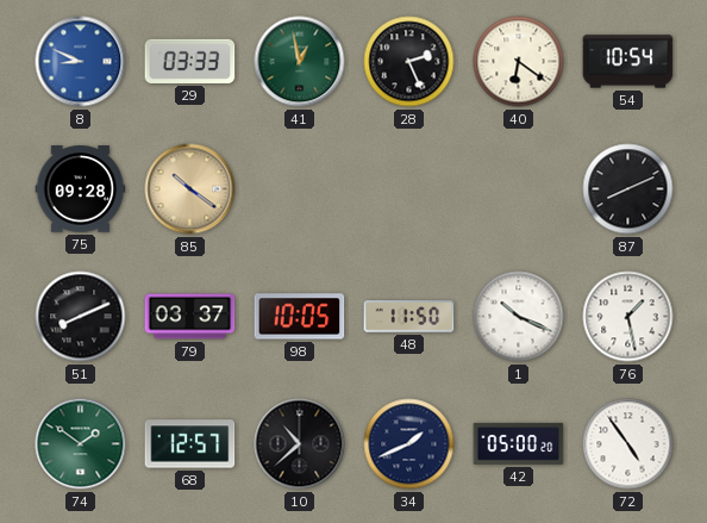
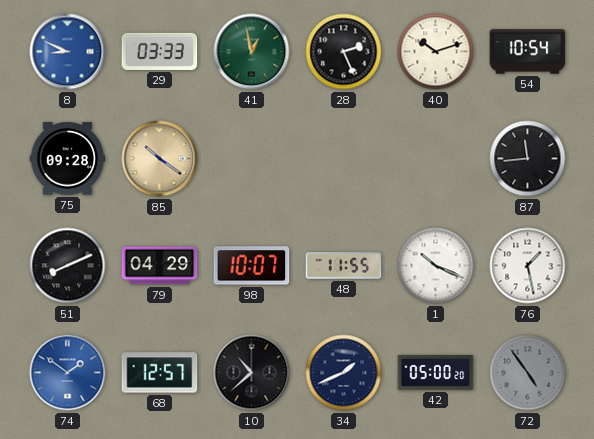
40: 6:21 -> 10:12 (436, 52)
87: 8:11 -> 11:44 (528, 159)
79: 03:37 -> 04:29 (160, 266)
98: 10:05 -> 10:07 (252, 266)
48: 11:50 -> 11:55 (344, 266)
74 dial: green -> blue (68, 373)
72 dial: white -> grey (528, 373)
